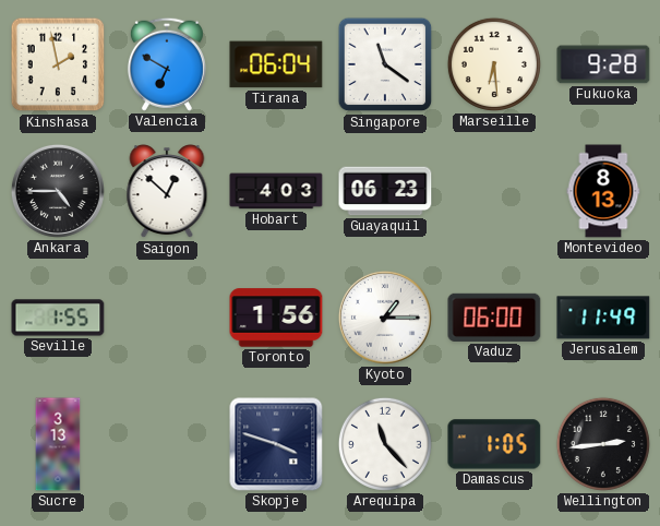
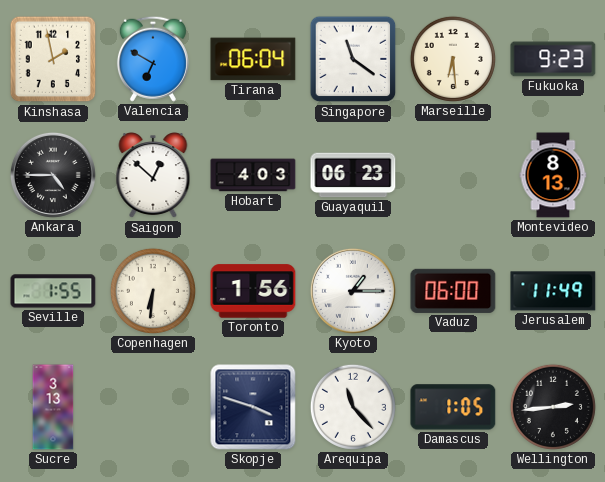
Fukuoka: 9:28 -> 9:23 (553, 59)
Copenhagen: none -> 6:31 (153, 291)
